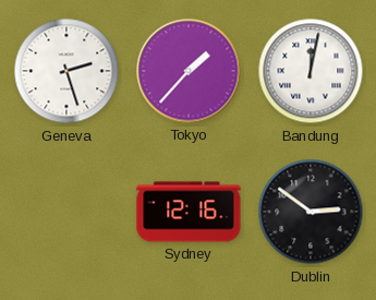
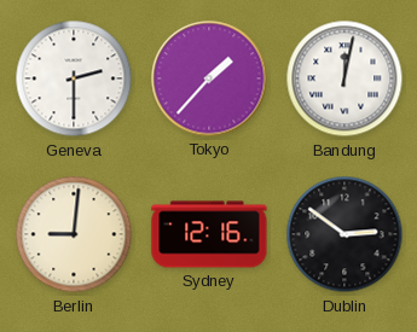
Geneva: 2:27 -> 2:30 (74, 78)
Berlin: none -> 9:01 (74, 234)
